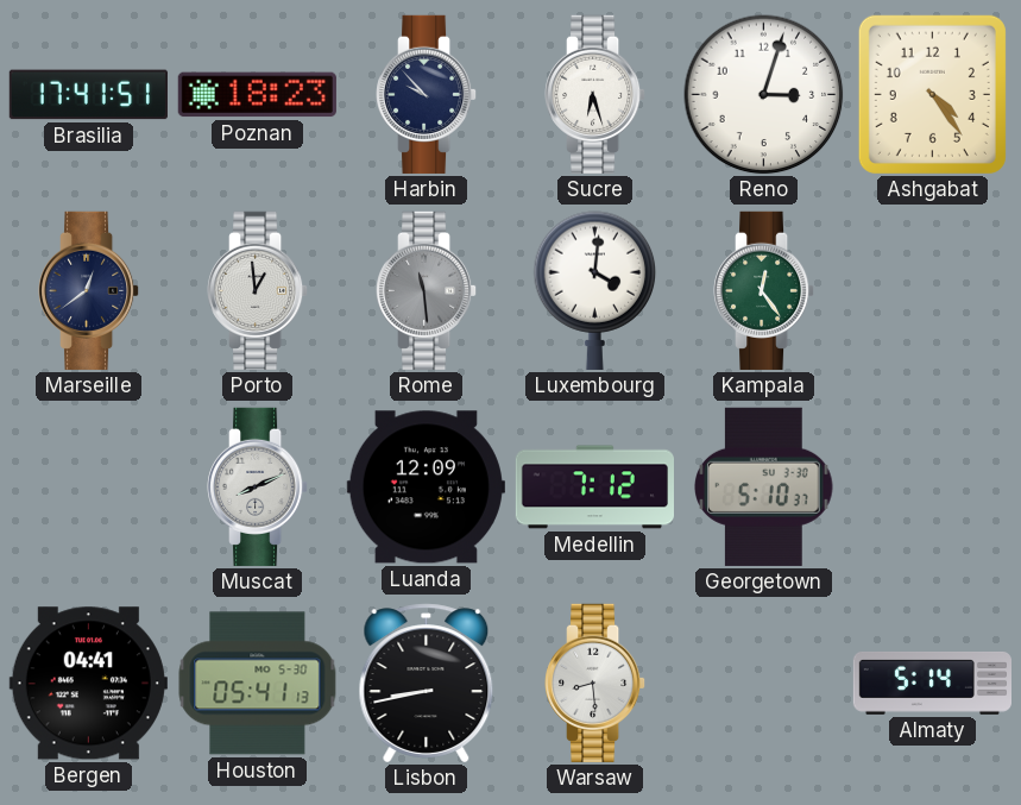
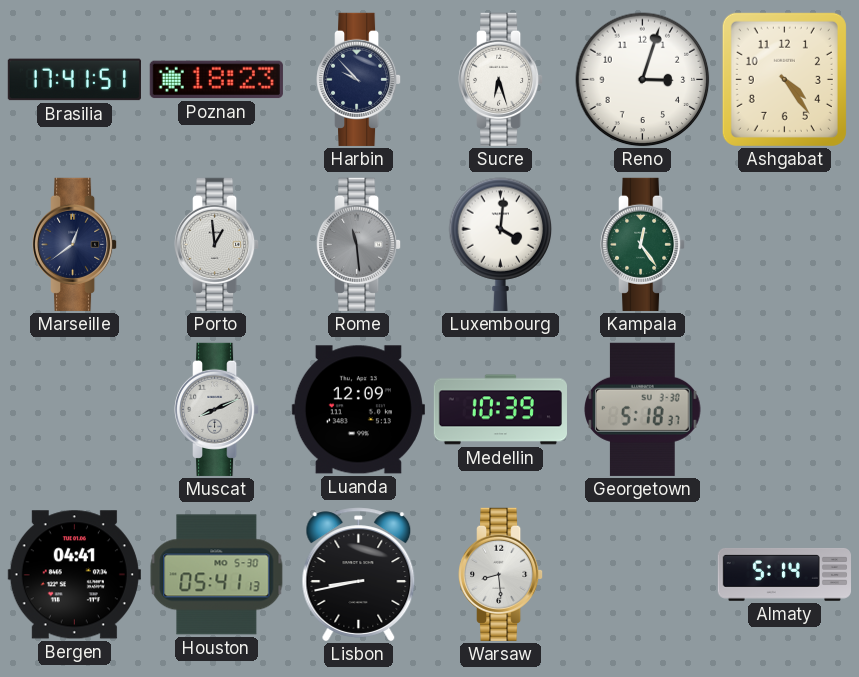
Medellin: 7:12 -> 10:39 (500, 410)
Georgetown: 5:10 -> 5:18 (643, 409)
